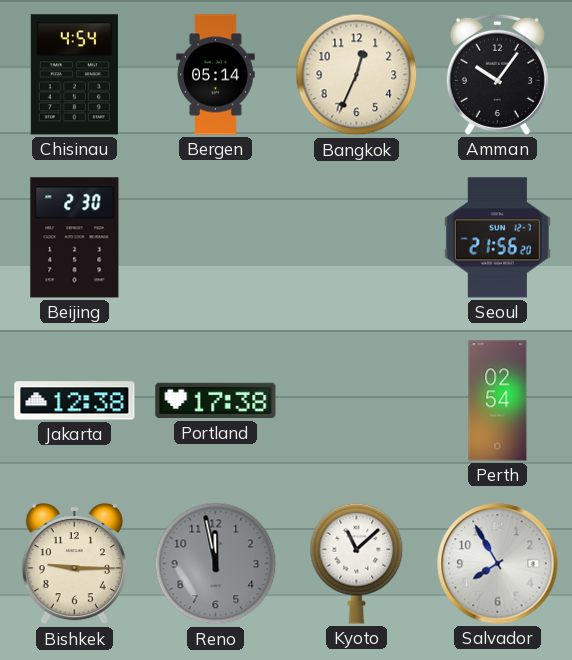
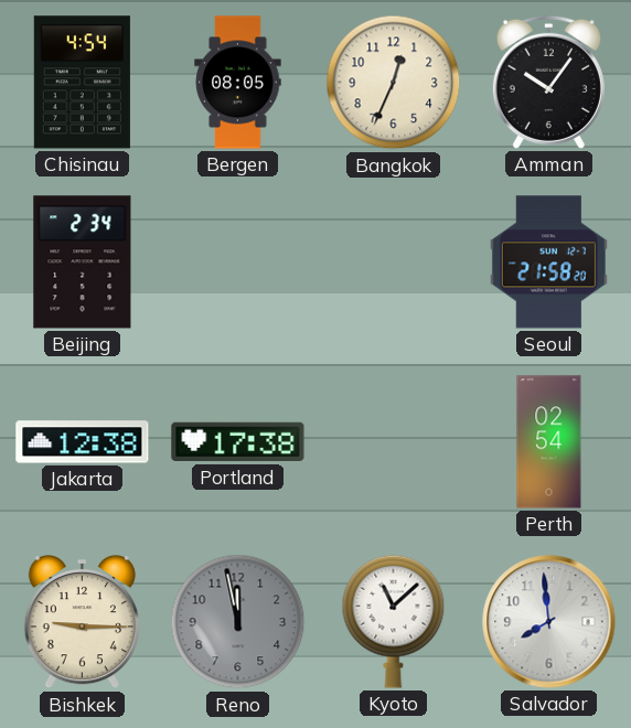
Bergen: 05:14 -> 08:05 (238, 83)
Beijing: 2:30 -> 2:34 (83, 263)
Seoul: 21:56 -> 21:58 (548, 263)
Salvador: 7:55 -> 7:59 (549, 622)
